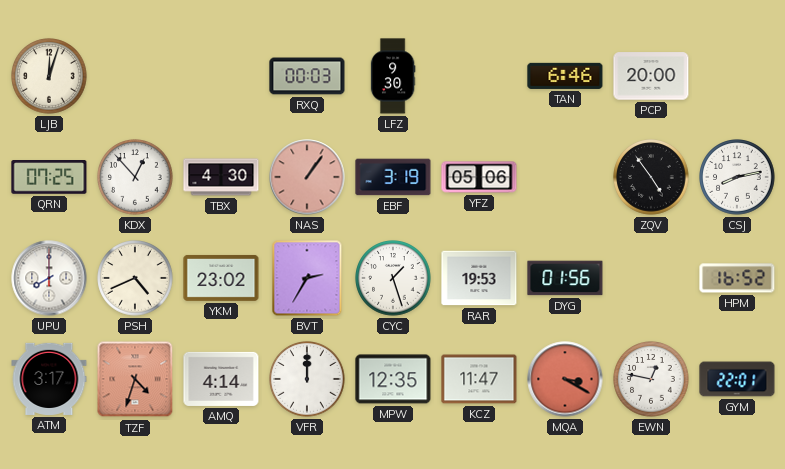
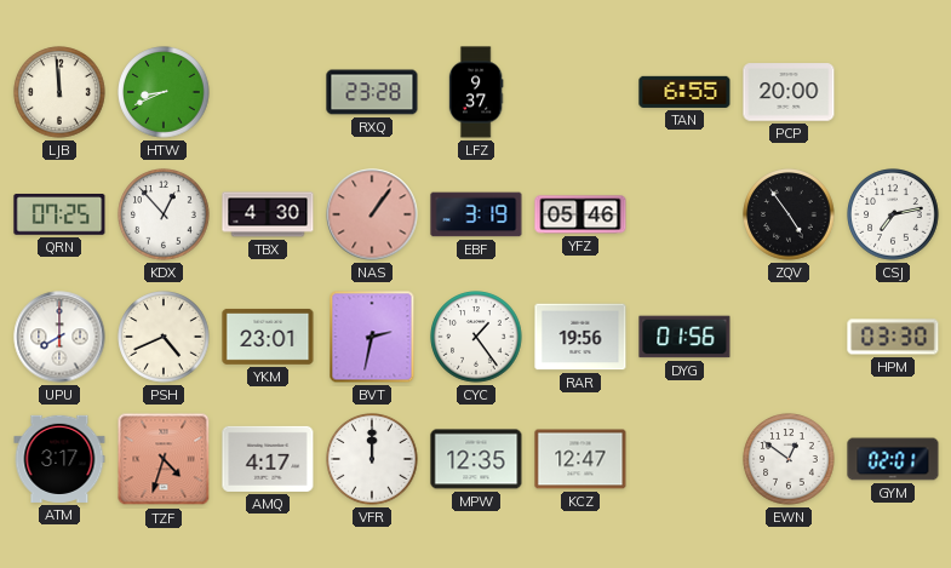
LJB: 12:03 -> 11:59 (59, 92)
HTW: none -> 8:41 (164, 92)
RXQ: 00:03 -> 23:28 (372, 92)
LFZ: 9:30 -> 9:37 (476, 92)
TAN: 6:46 -> 6:55 (684, 92)
YFZ: 05:06 -> 05:46 (580, 214)
CSJ: 8:13 -> 7:13 (893, 214)
YKM: 23:02 -> 23:01 (268, 337)
BVT: 2:35 -> 2:32 (372, 337)
CYC: 1:27 -> 1:24 (476, 337)
RAR: 19:53 -> 19:56 (580, 337)
HPM: 16:52 -> 03:30 (893, 337)
AMQ: 4:14 -> 4:17 (268, 459)
KCZ: 11:47 -> 12:47 (580, 459)
MQA: 3:20 -> none (565, 379)
EWN: 12:47 -> 12:51 (789, 459)
GYM: 22:01 -> 02:01 (893, 459)
